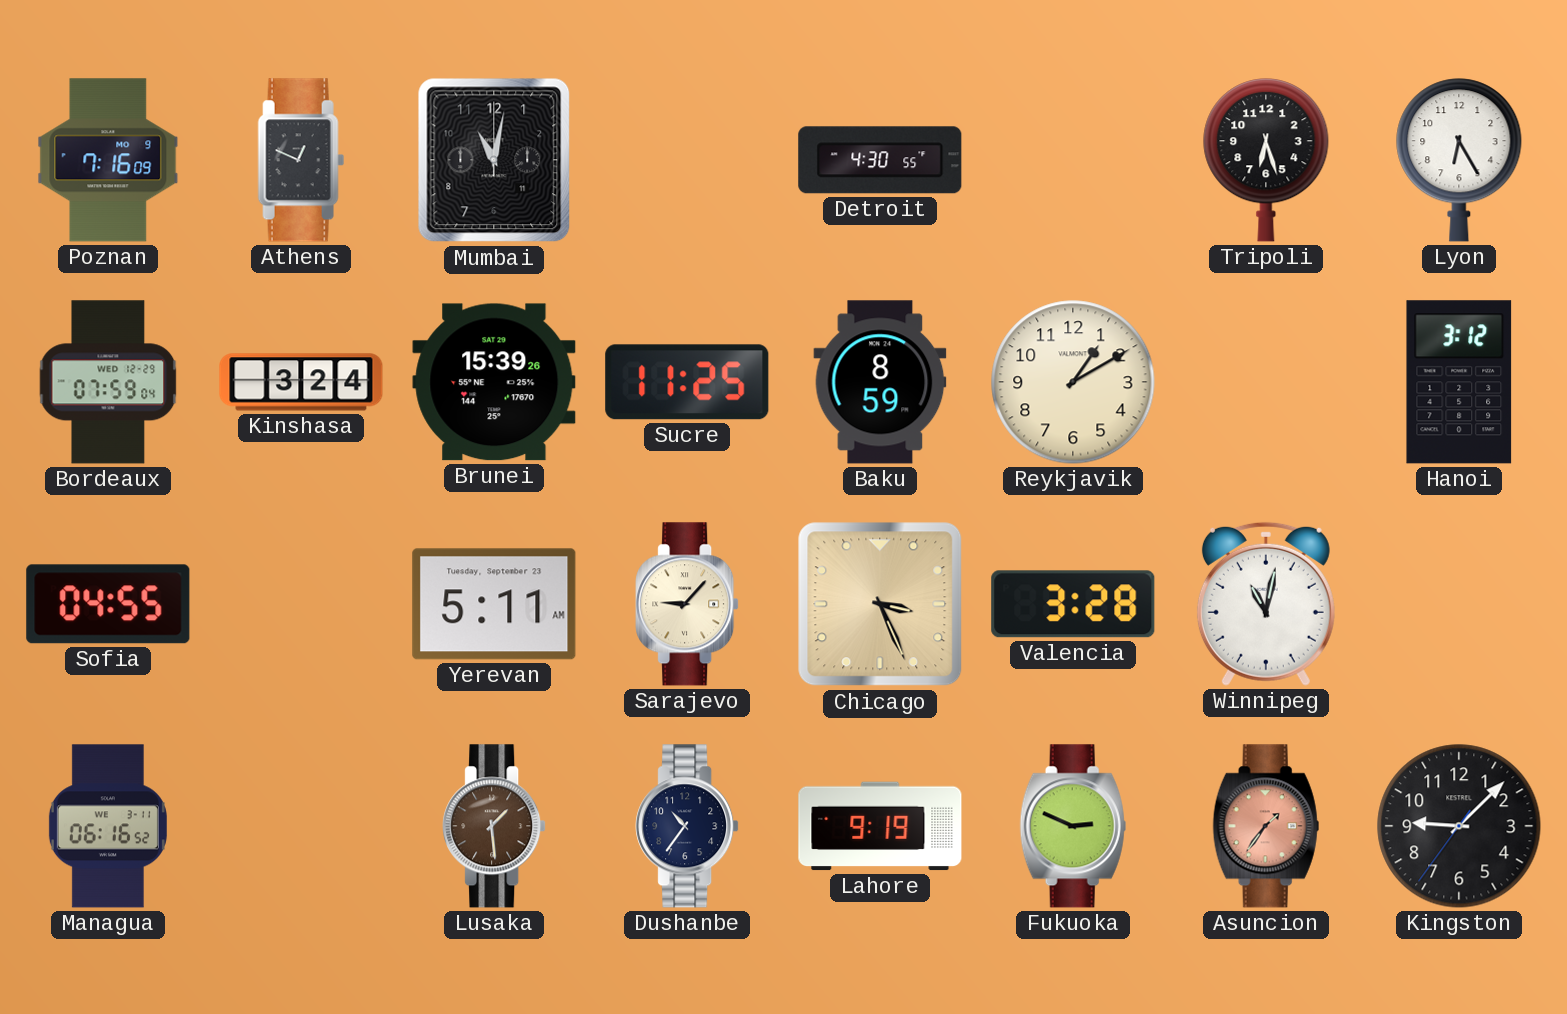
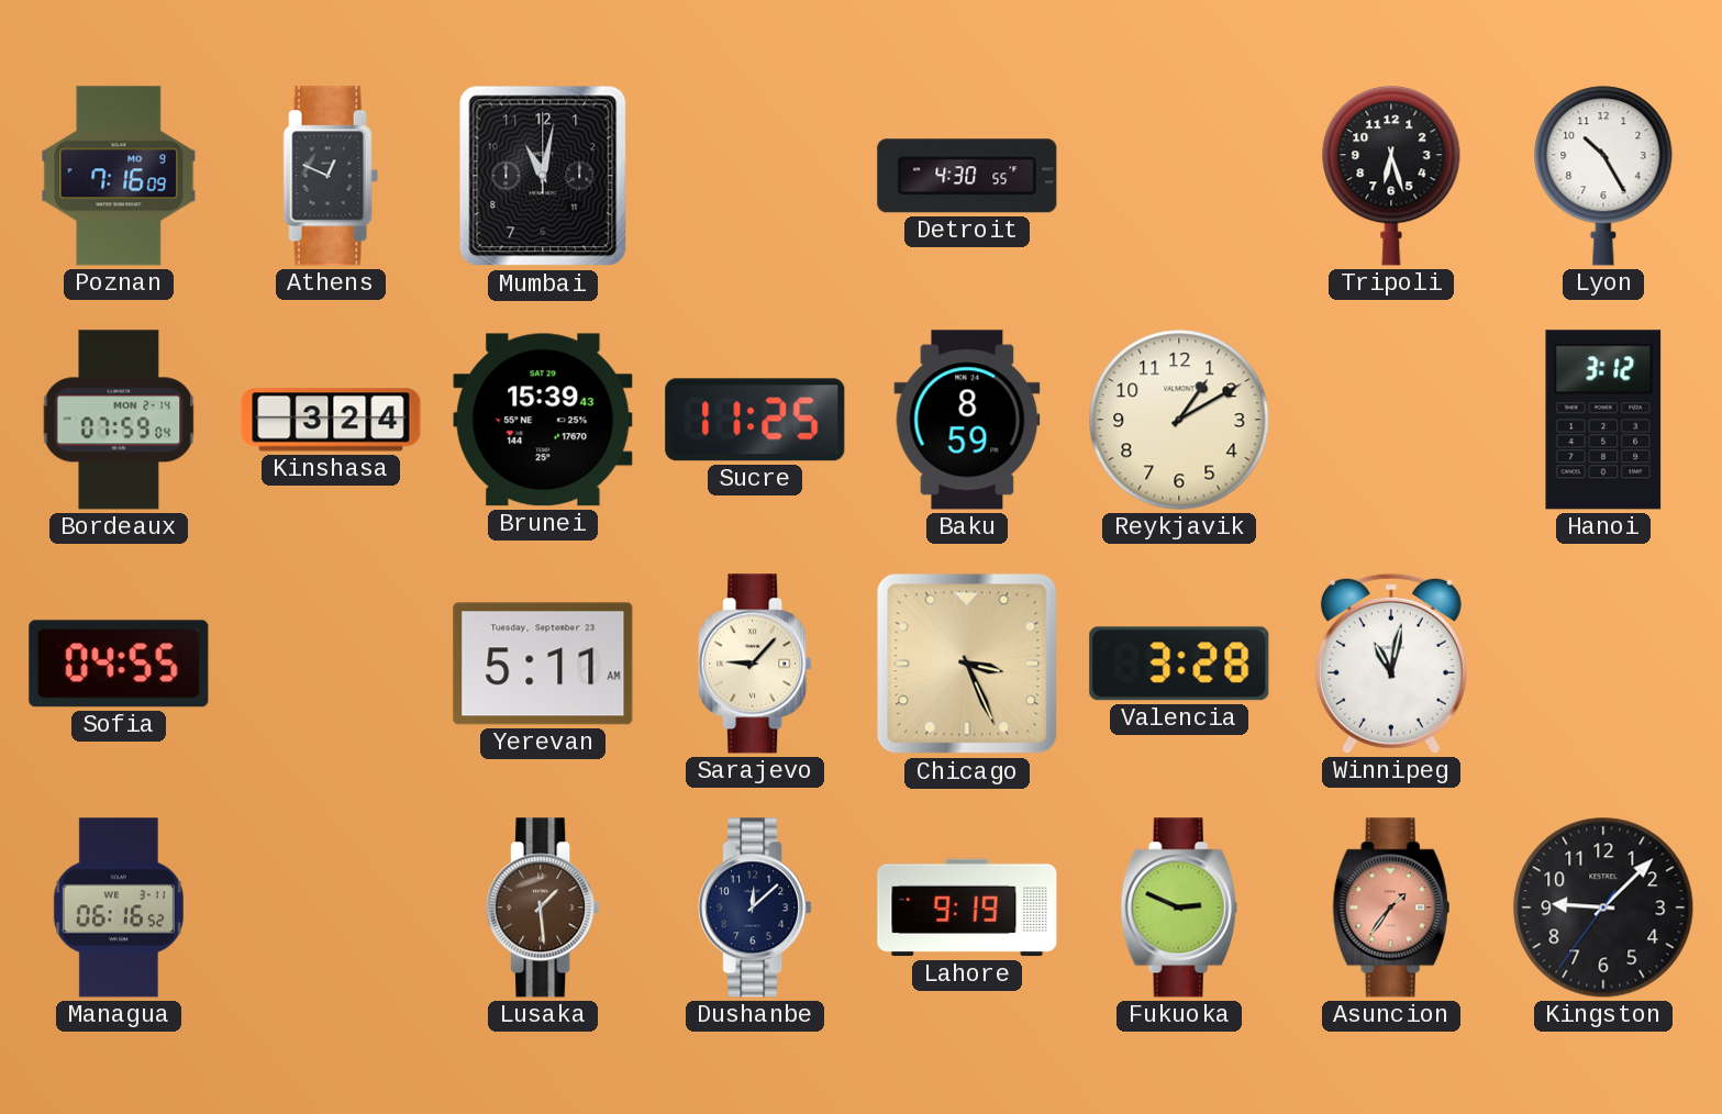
Lyon: 6:25 -> 10:25 (1603, 176)
Bordeaux date: WED 12-29 -> MON 2-14 (119, 420)
Brunei: 15:39:26 -> 15:39:43 (543, 420)
Dushanbe: 10:36 -> 12:08 (755, 907)
